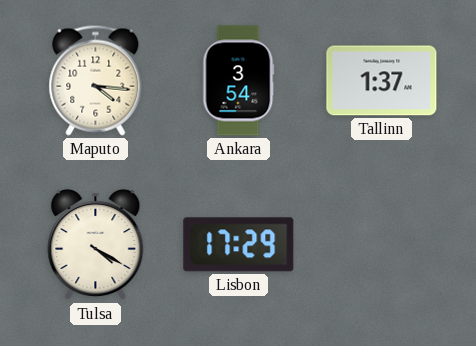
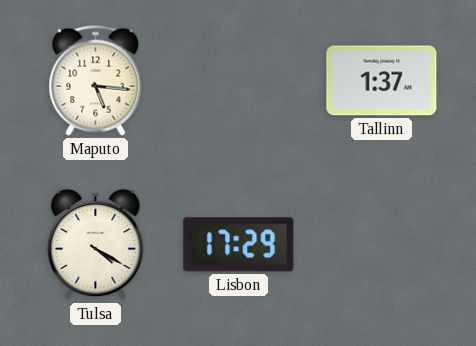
Maputo: 4:16 -> 5:16 (96, 80)
Ankara: 3:54 -> none (239, 81)
